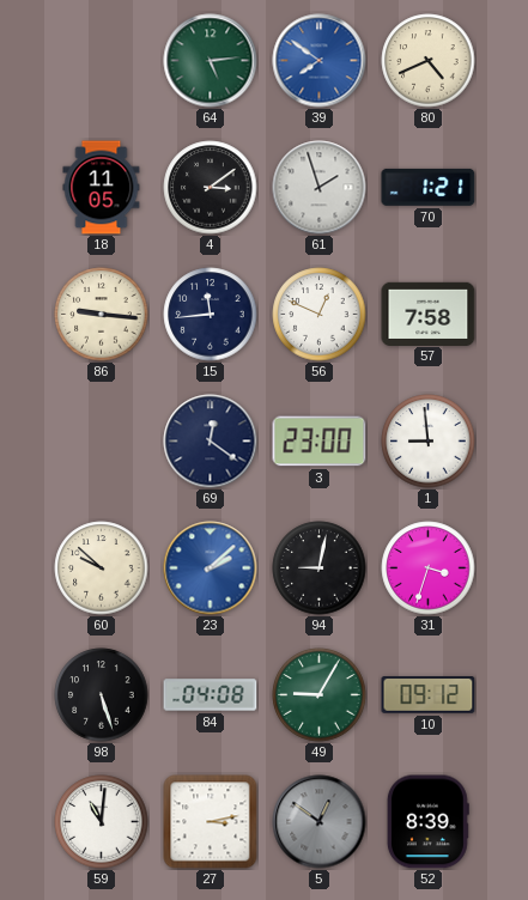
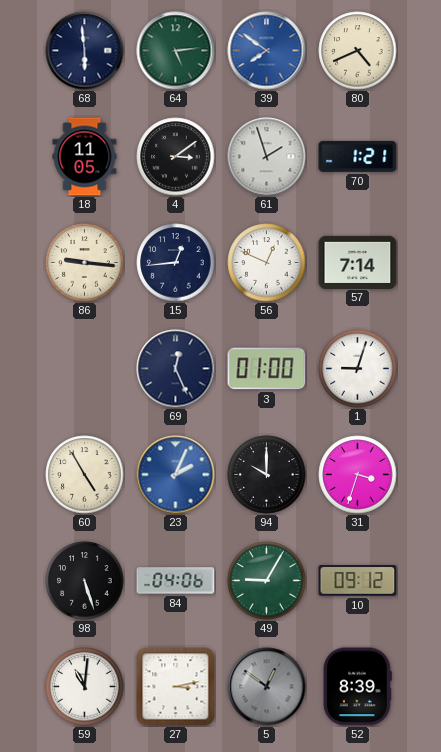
68: none -> 5:59 (85, 51)
15: 11:44 -> 12:44 (176, 263)
57: 7:58 -> 7:14 (358, 262)
69: 12:21 -> 12:26 (176, 369)
3: 23:00 -> 01:00 (267, 369)
1: 8:59 -> 9:03 (358, 369)
60: 9:52 -> 4:55 (85, 475)
23: 2:08 -> 2:04 (176, 475)
94: 9:02 -> 10:00 (267, 475)
84: 04:08 -> 04:06 (176, 581)
